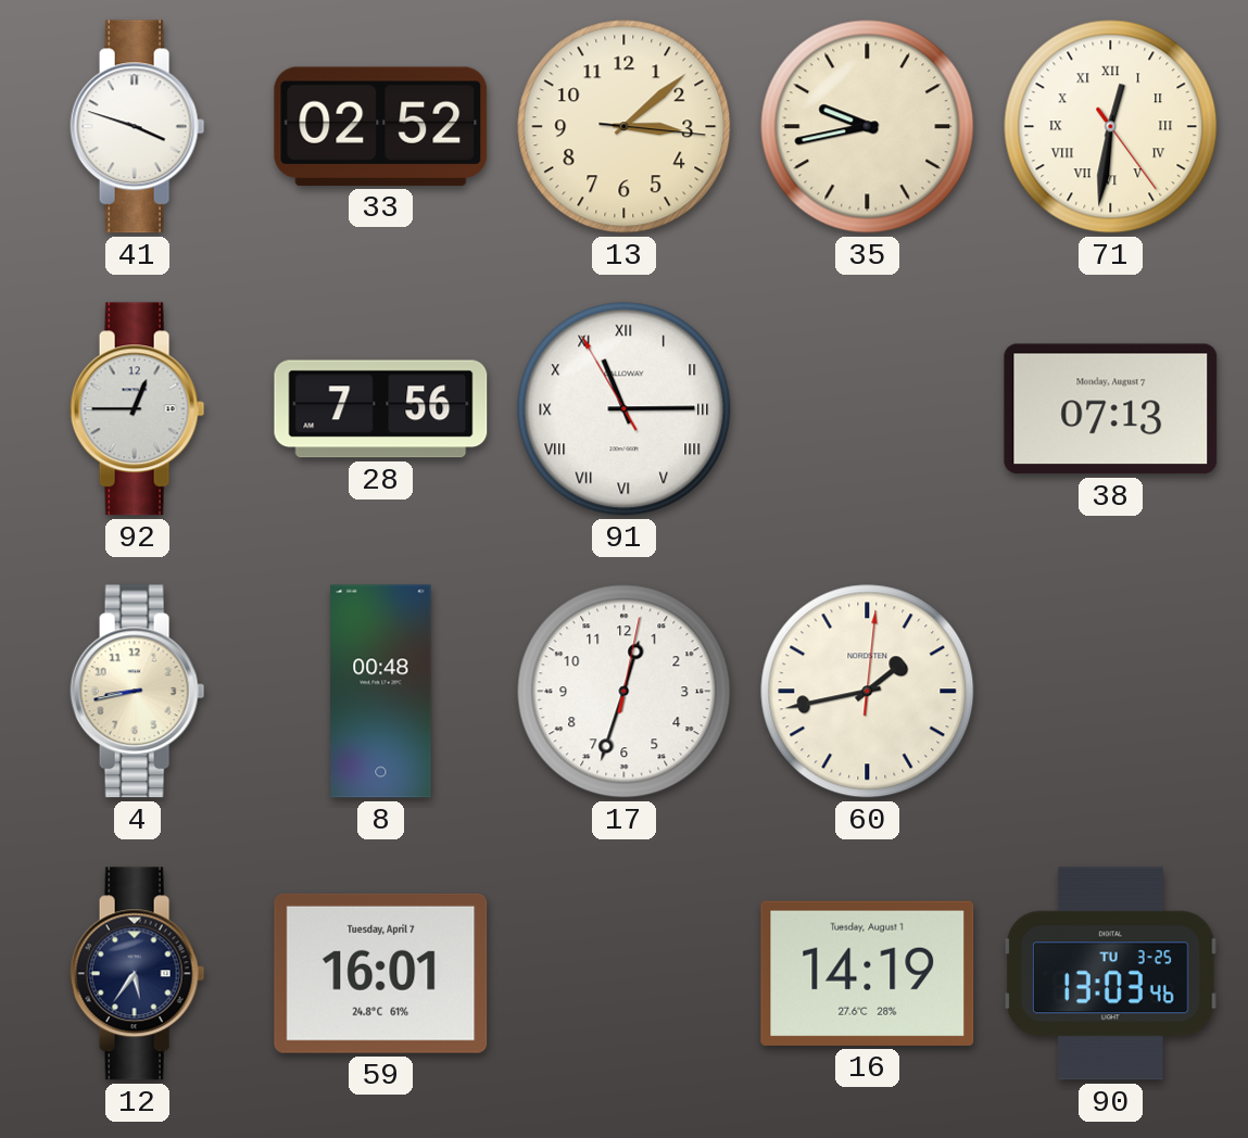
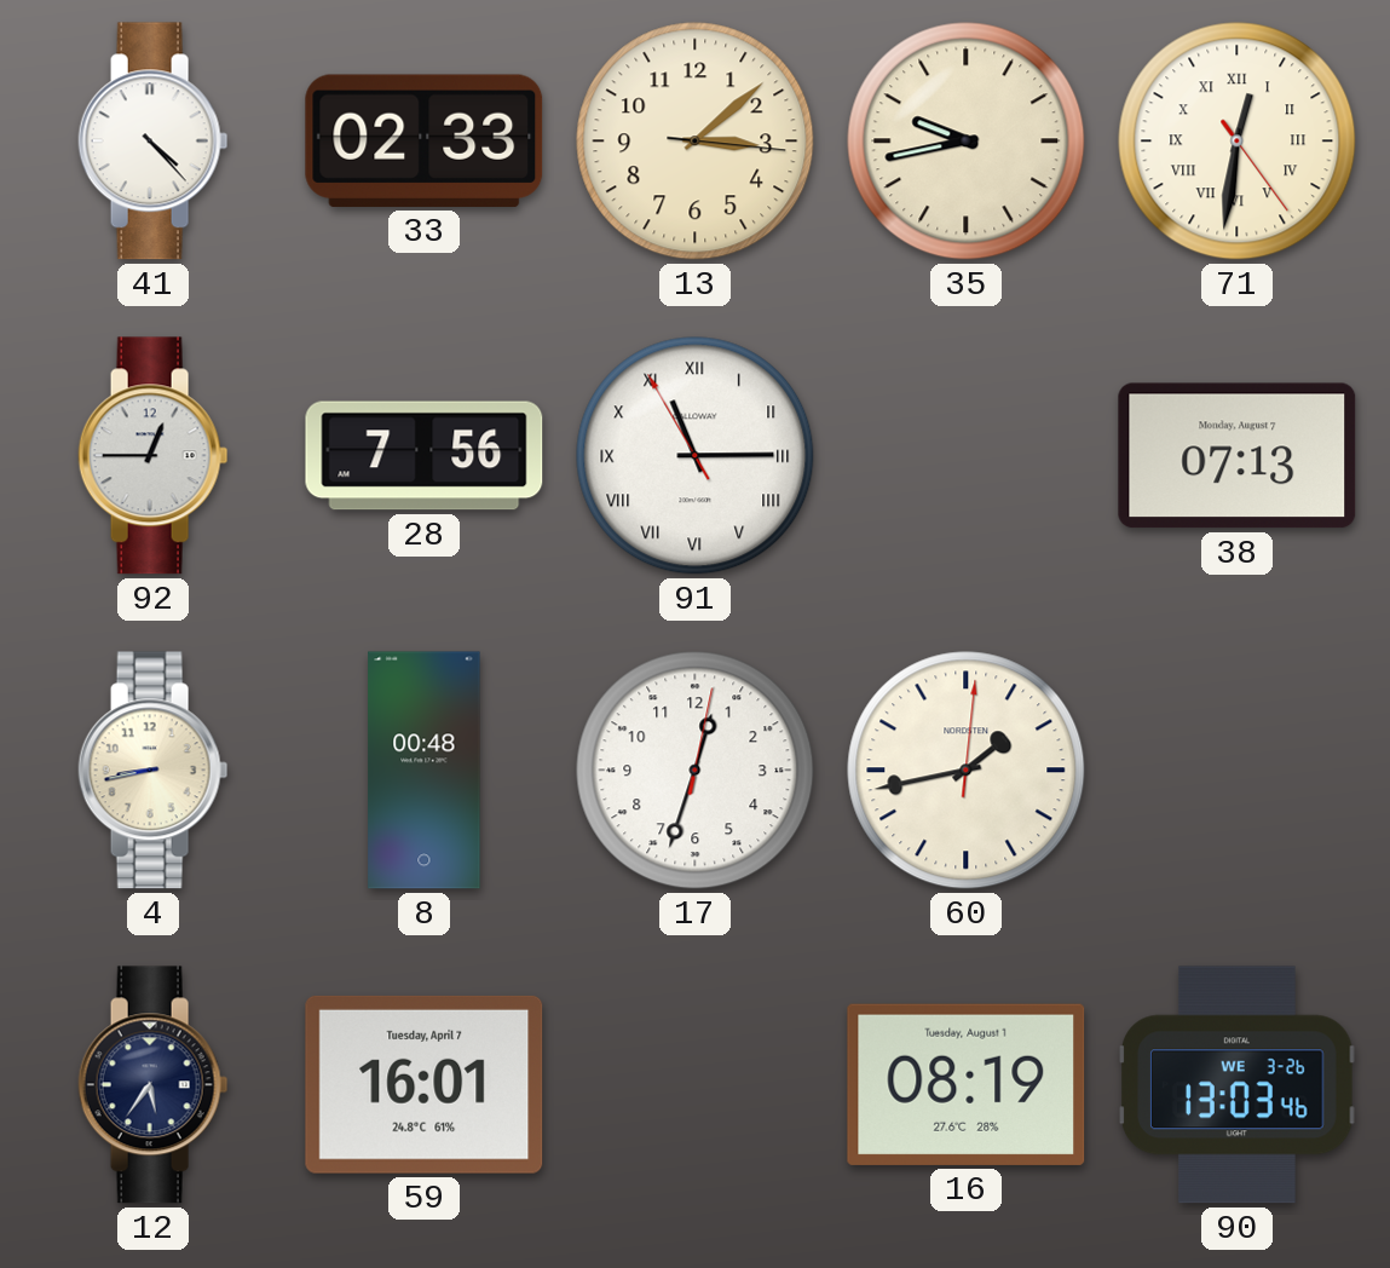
41: 3:48 -> 4:23 (154, 142)
33: 02:52 -> 02:33 (425, 140)
16: 14:19 -> 08:19 (967, 1084)
90 date: TU 3-25 -> WE 3-26 (1238, 1085)
